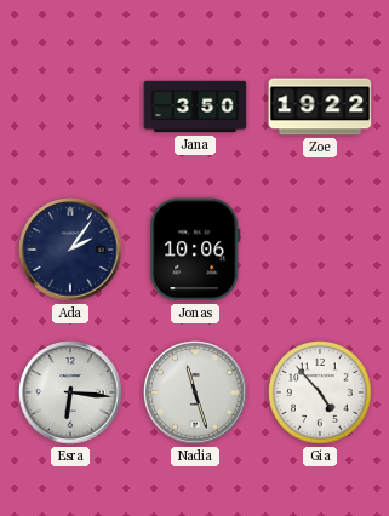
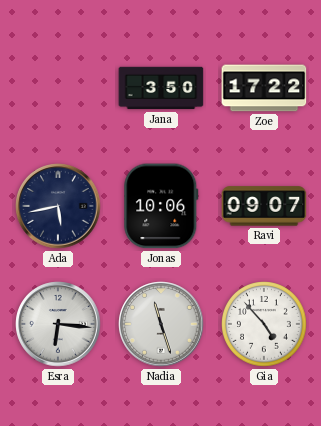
Zoe: 19:22 -> 17:22 (264, 88)
Ada: 2:06 -> 5:43 (58, 206)
Ravi: none -> 09:07 (264, 206)
